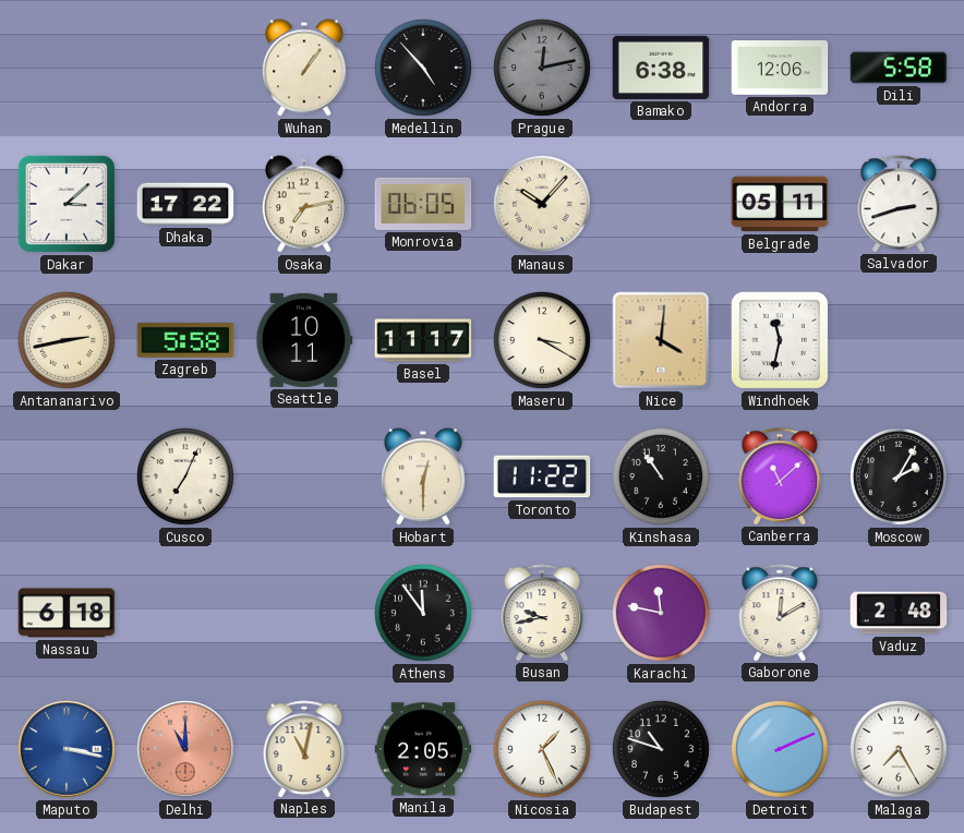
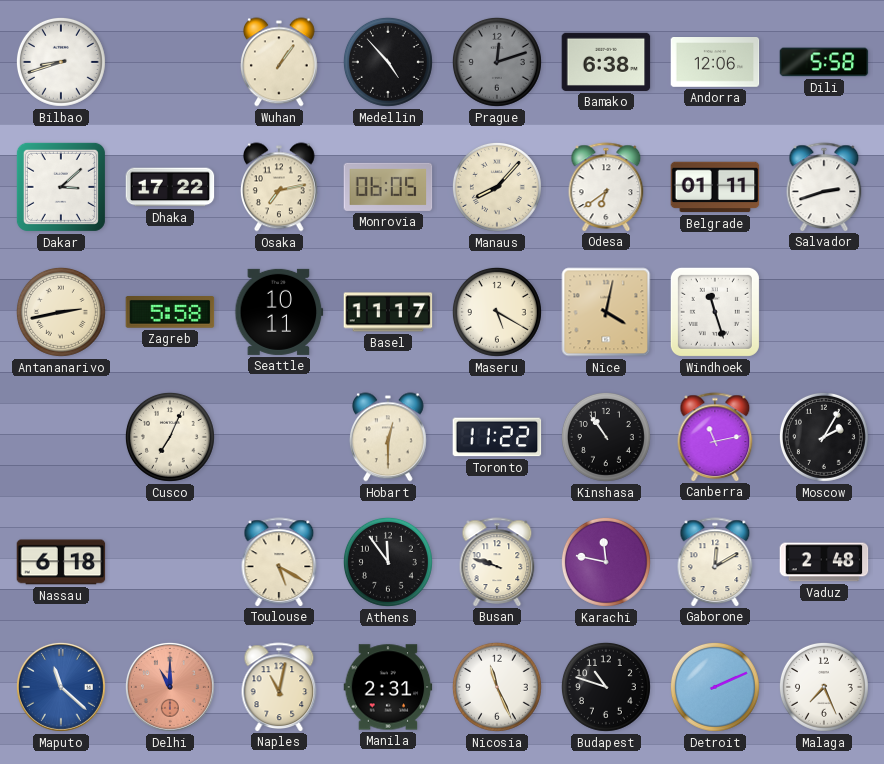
Bilbao: none -> 8:42 (61, 62)
Prague: 12:13 -> 12:12 (497, 62)
Manaus: 10:07 -> 8:07 (497, 187)
Odesa: none -> 6:39 (606, 187)
Belgrade: 05:11 -> 01:11 (715, 187)
Maseru: 3:20 -> 5:20 (497, 312)
Nice: 4:01 -> 4:02 (606, 312)
Windhoek: 11:32 -> 11:27 (715, 312)
Canberra: 11:08 -> 11:13 (715, 437)
Toulouse: none -> 5:20 (279, 562)
Busan: 9:43 -> 9:48 (497, 562)
Maputo: 3:17 -> 11:22 (61, 687)
Manila: 2:05 -> 2:31 (388, 687)
Nicosia: 1:26 -> 11:26 (497, 687)
Malaga: 7:25 -> 7:26 (824, 687)
